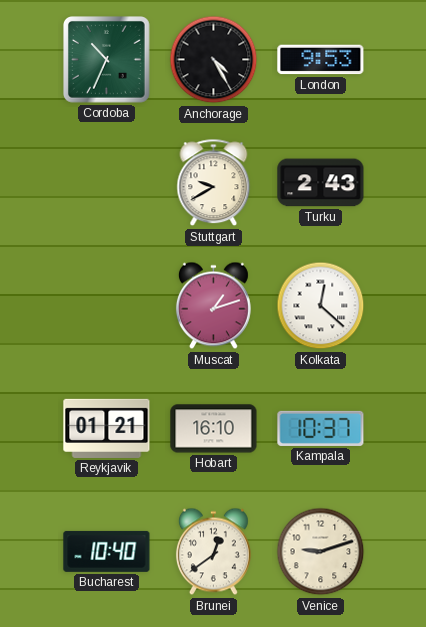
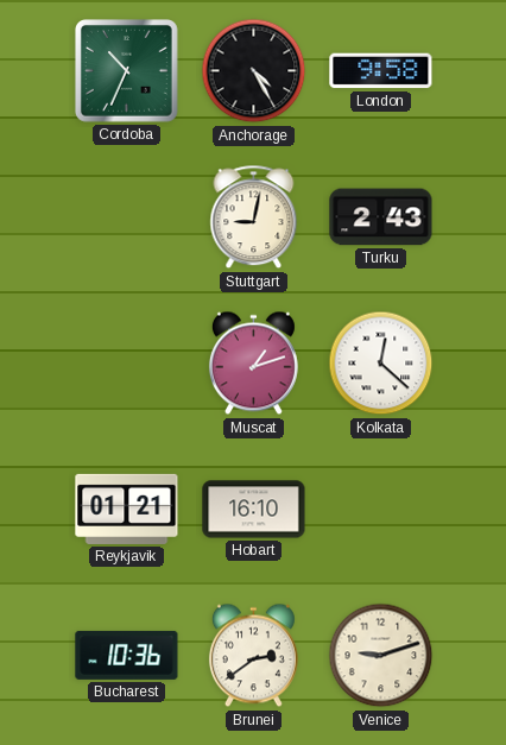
London: 9:53 -> 9:58 (381, 71)
Stuttgart: 9:40 -> 9:02 (254, 217)
Kampala: 10:37 -> none (321, 428)
Bucharest: 10:40 -> 10:36 (127, 655)
Brunei: 12:39 -> 2:39 (253, 656)
